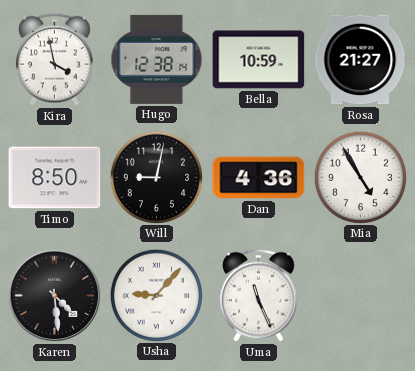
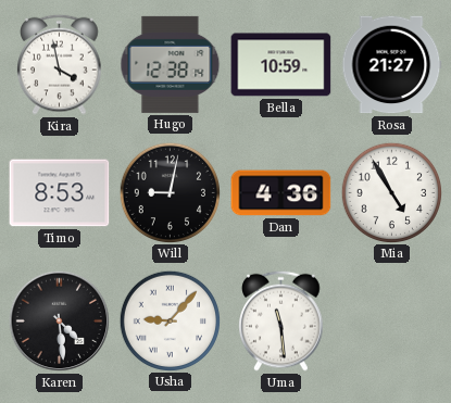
Timo: 8:50 -> 8:53 (60, 193)
Uma: 11:26 -> 11:29 (281, 320)
